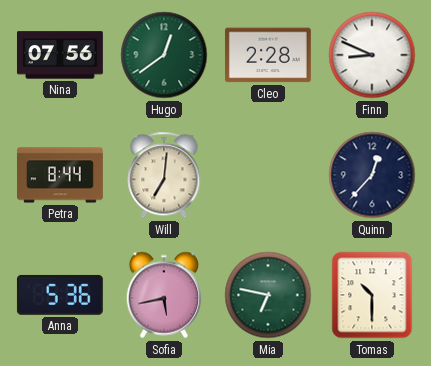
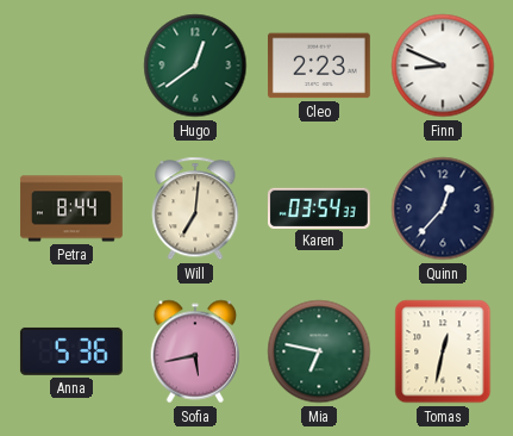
Nina: 07:56 -> none (60, 55)
Cleo: 2:28 -> 2:23 (319, 66)
Karen: none -> 03:54 (319, 207)
Tomas: 10:30 -> 12:32 (443, 351)
